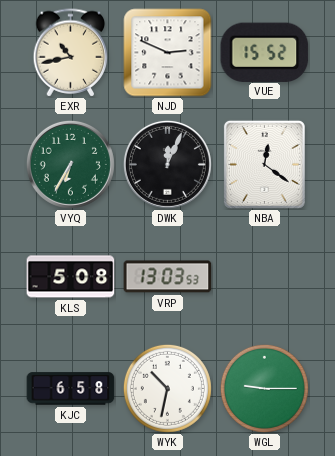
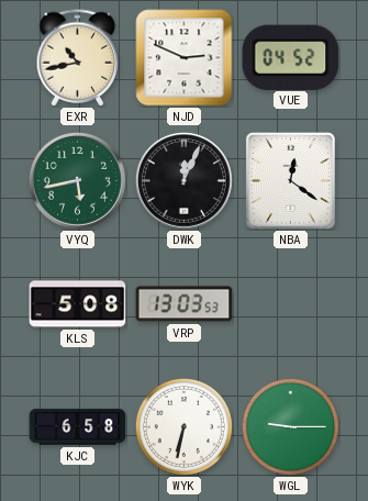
VUE: 15:52 -> 04:52 (291, 57)
VYQ: 6:35 -> 5:43 (77, 180)
WYK: 10:32 -> 6:32 (183, 426)
